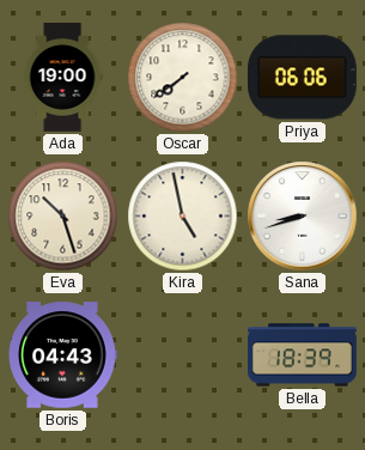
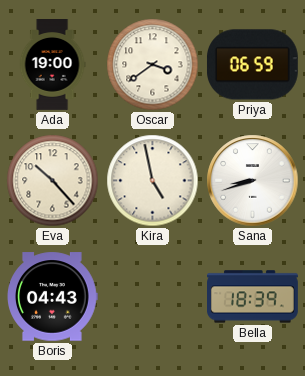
Oscar: 7:39 -> 3:39 (153, 65)
Priya: 06:06 -> 06:59 (252, 65)
Eva: 10:27 -> 10:23 (53, 181)
